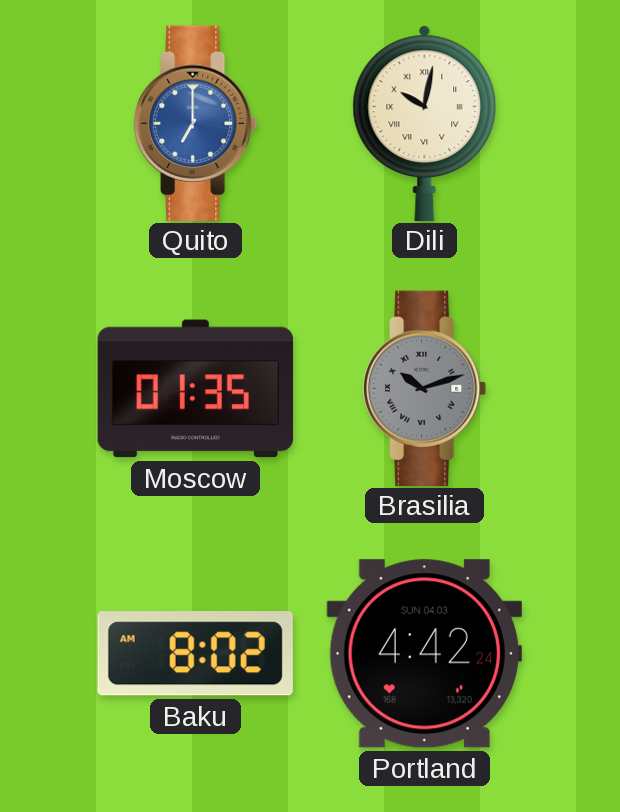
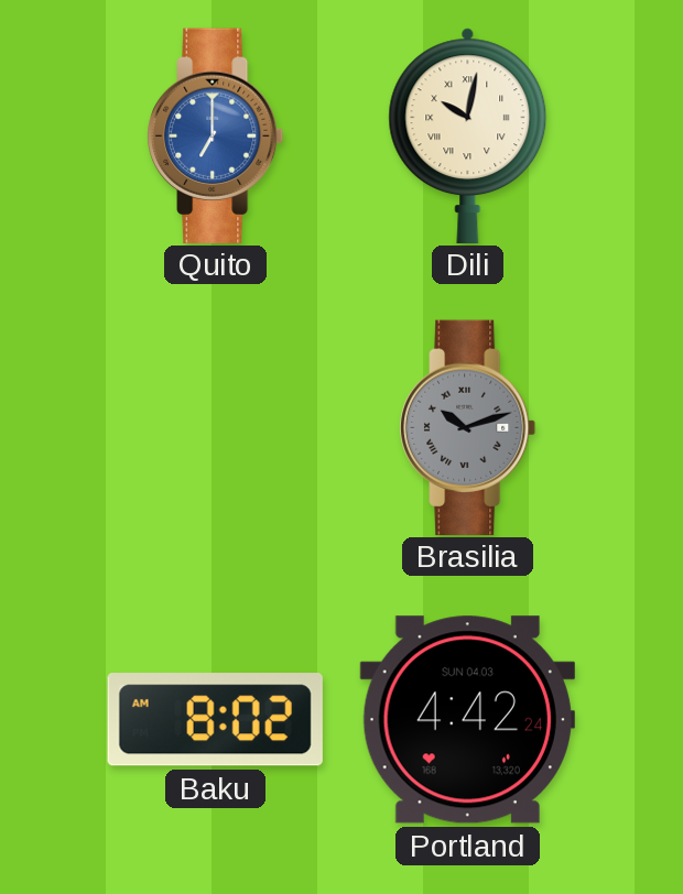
Moscow: 01:35 -> none (196, 389)
